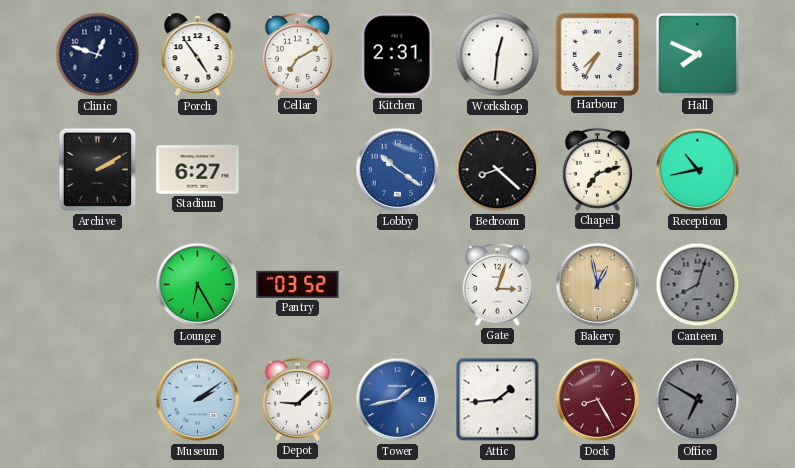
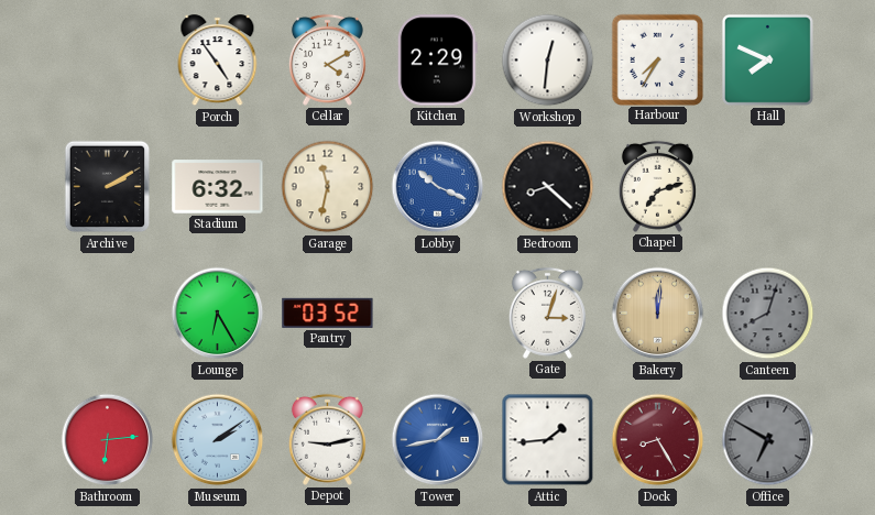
Clinic: 12:48 -> none (98, 55)
Cellar: 7:10 -> 4:10 (327, 59)
Kitchen: 2:31 -> 2:29 (437, 61)
Stadium: 6:27 -> 6:32 (218, 187)
Garage: none -> 11:32 (328, 187)
Lobby: 10:21 -> 10:19 (438, 187)
Reception: 10:43 -> none (698, 170)
Bakery: 12:58 -> 12:01 (658, 314)
Bathroom: none -> 6:14 (108, 440)
Depot: 9:08 -> 9:13 (327, 439)
